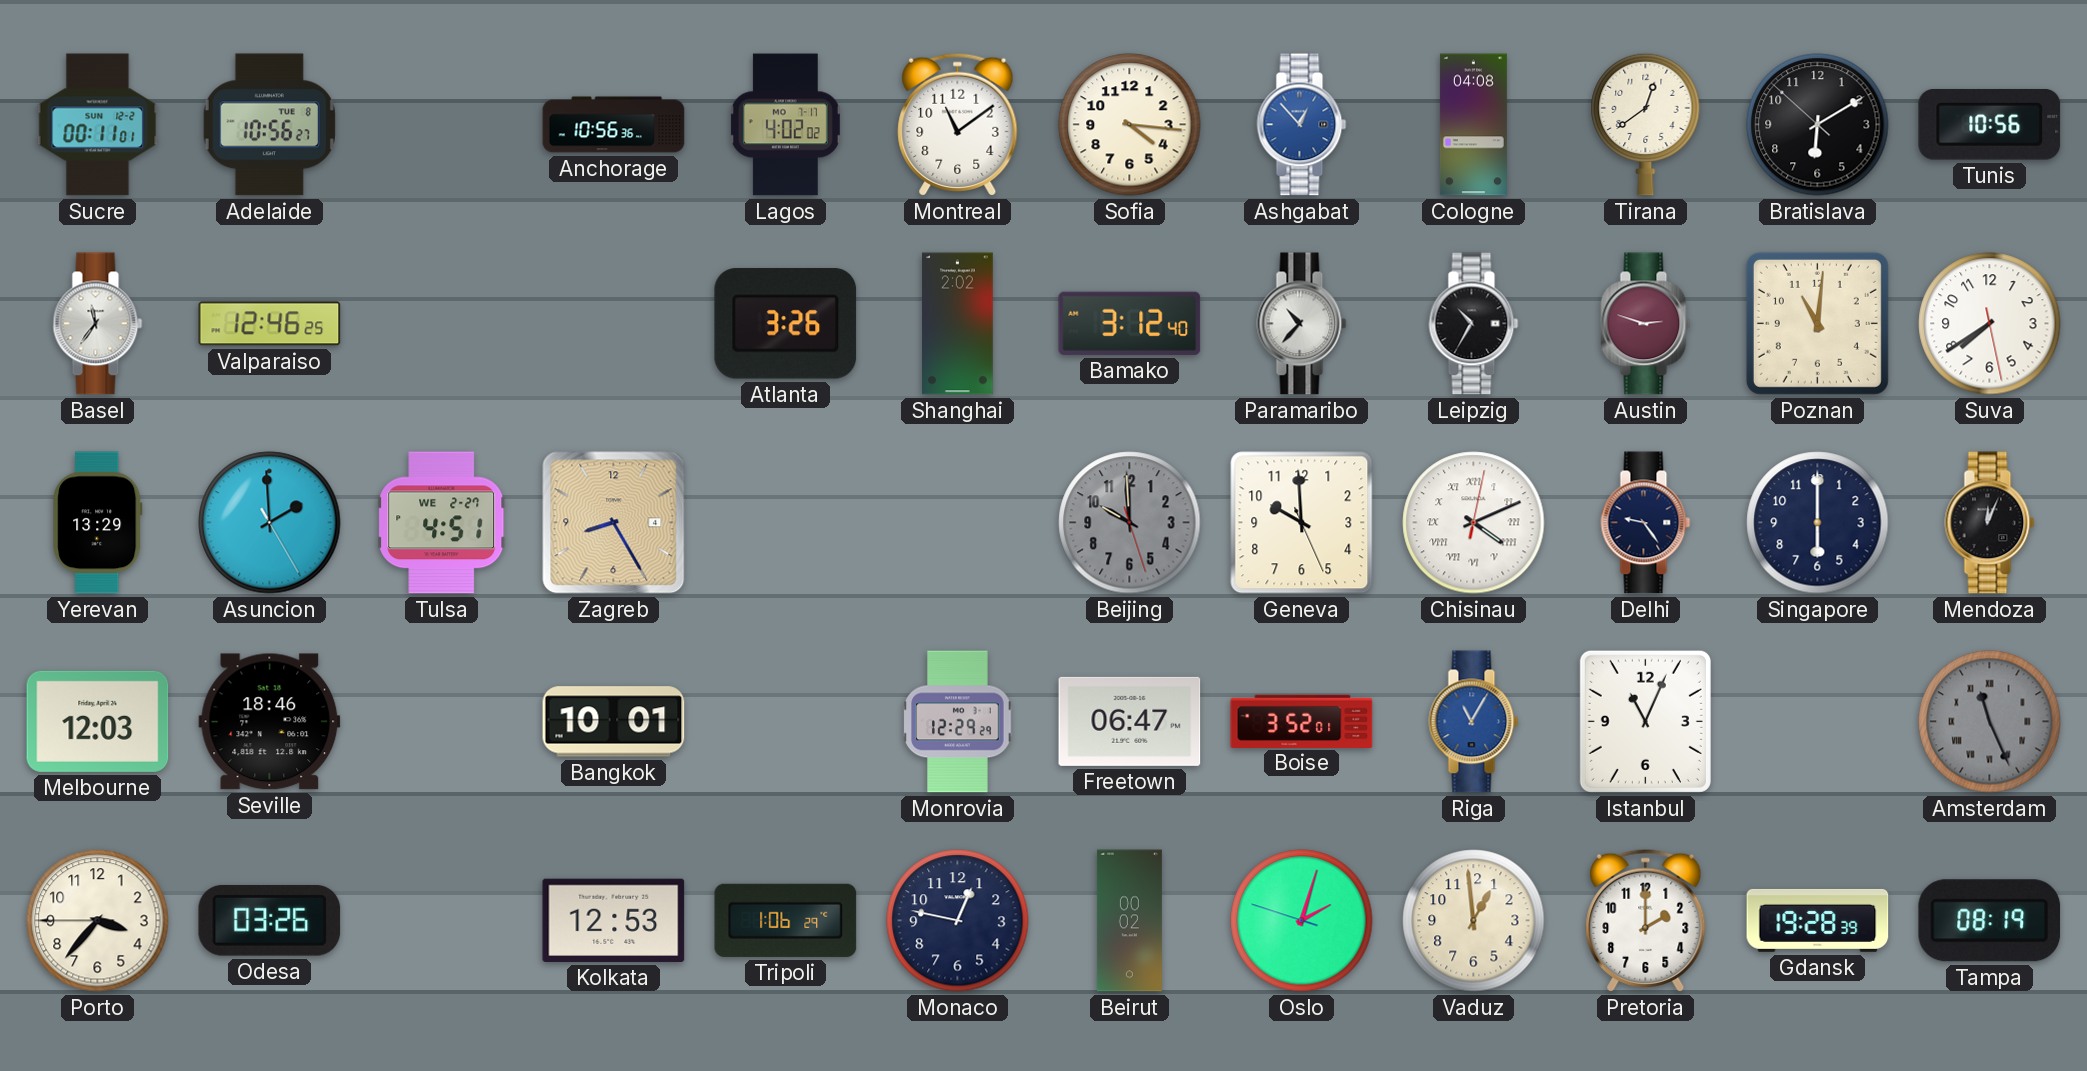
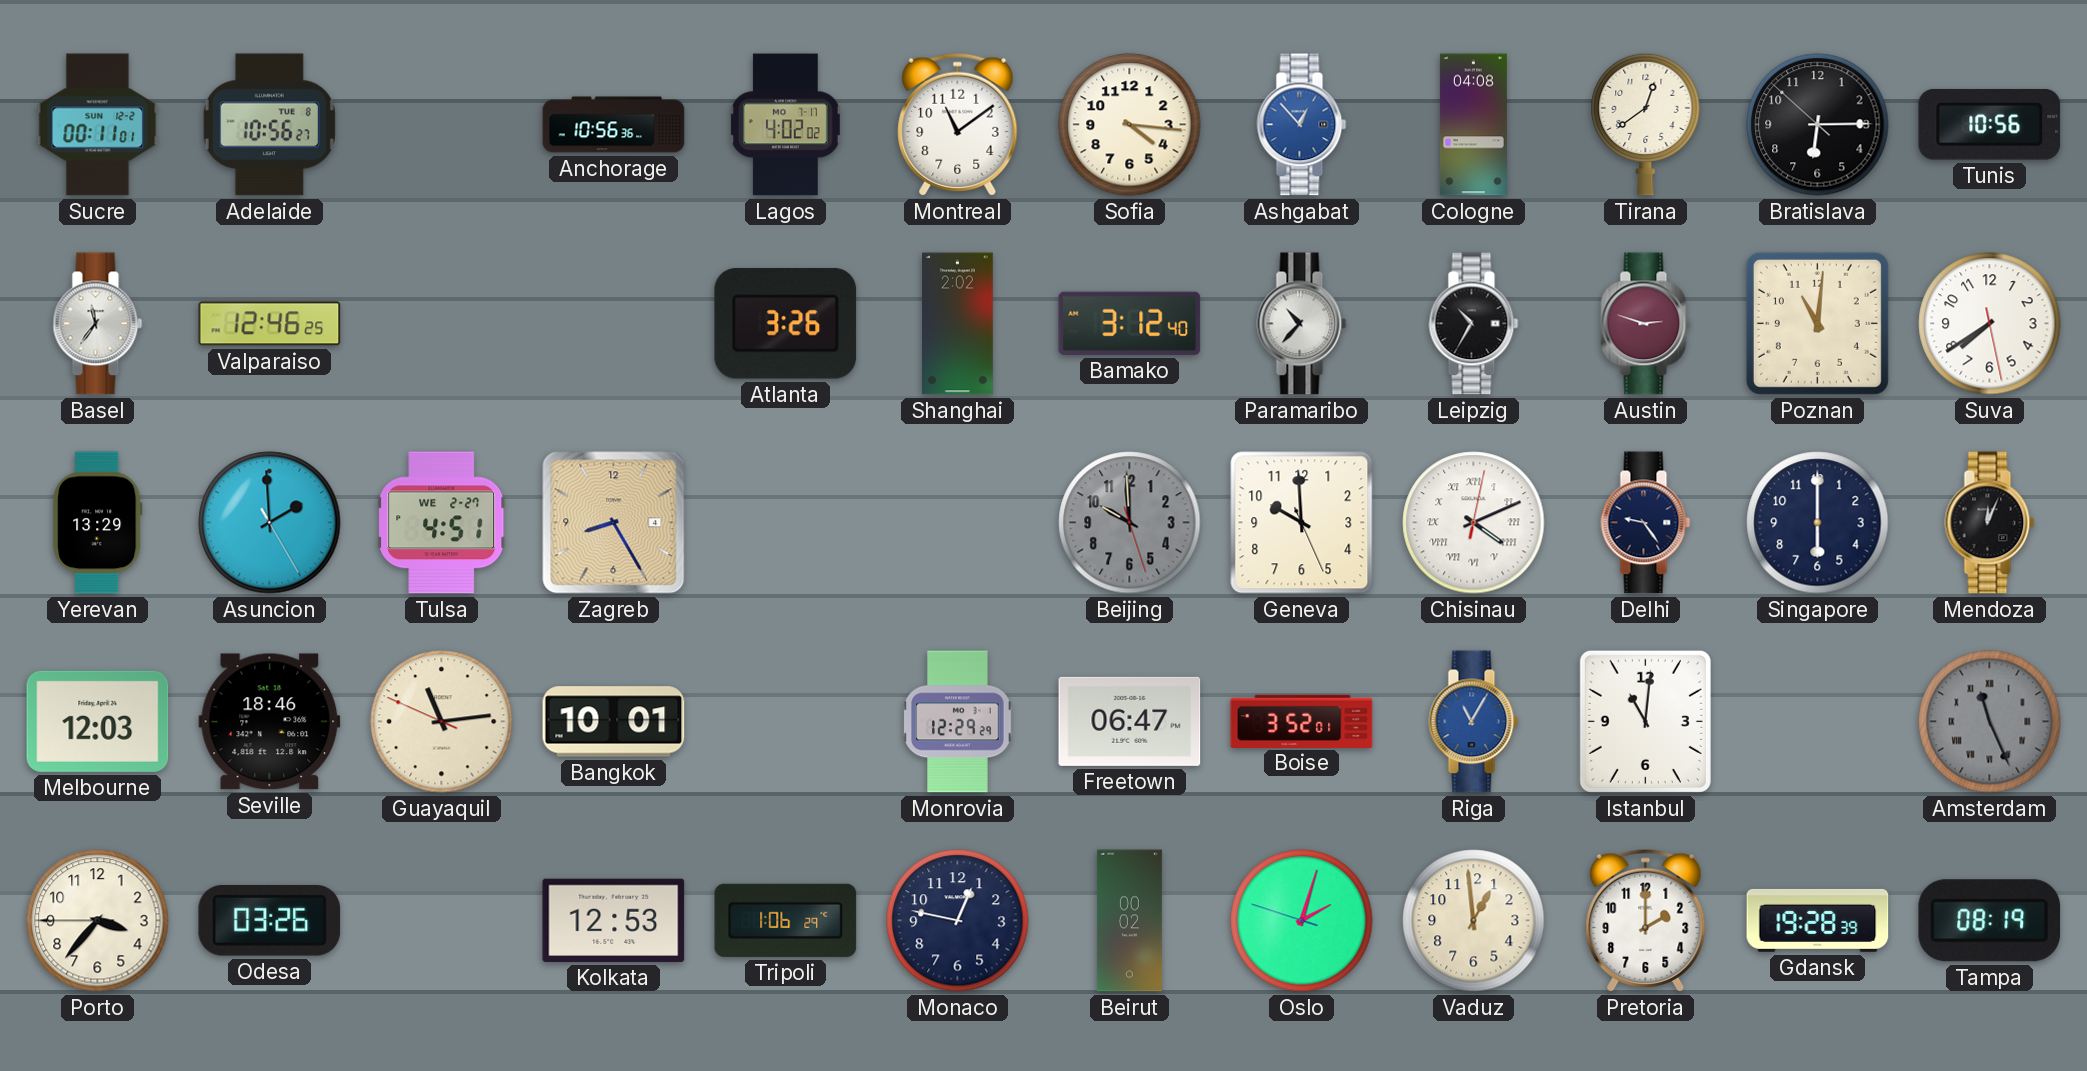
Bratislava: 6:09 -> 6:14 (1818, 125)
Guayaquil: none -> 11:13 (442, 722)
Istanbul: 11:04 -> 11:01 (1645, 721)
